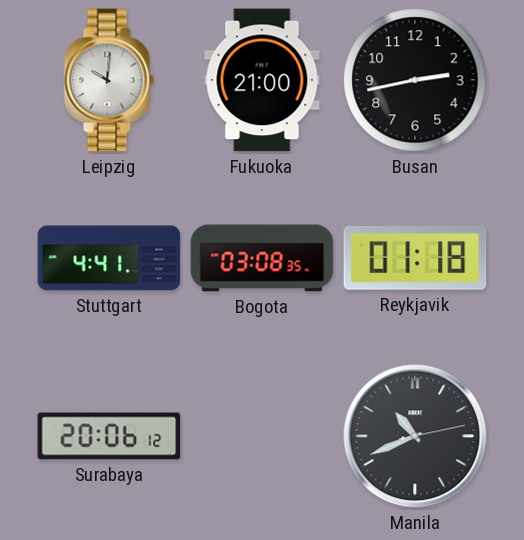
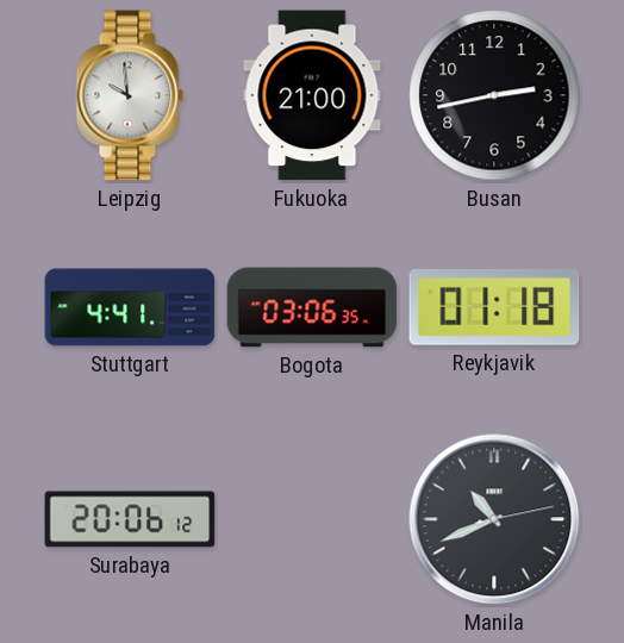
Leipzig: 10:01 -> 9:59 (130, 95)
Bogota: 03:08 -> 03:06 (312, 307)
